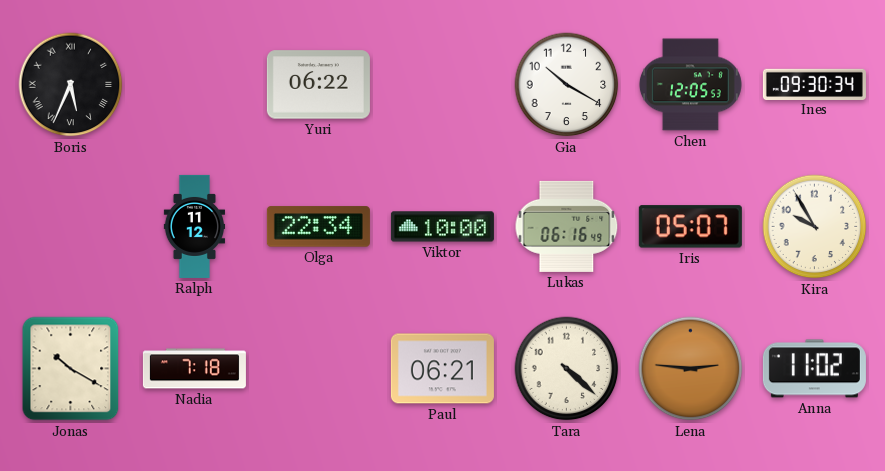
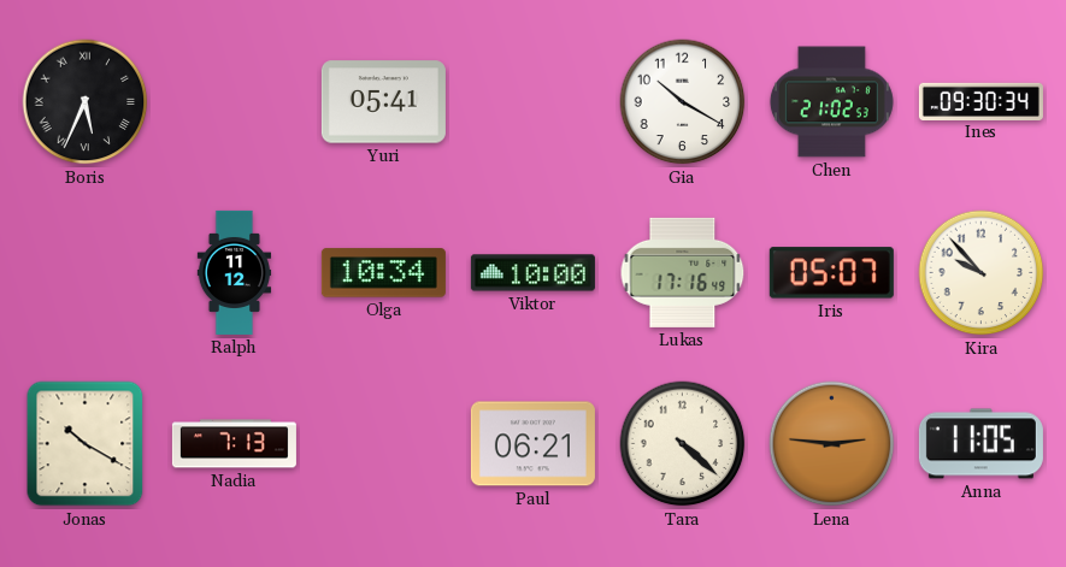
Yuri: 06:22 -> 05:41 (383, 102)
Chen: 12:05 -> 21:02 (831, 102)
Olga: 22:34 -> 10:34 (383, 273)
Lukas: 06:16 -> 17:16 (683, 272)
Kira: 9:55 -> 9:53 (982, 273)
Nadia: 7:18 -> 7:13 (234, 444)
Anna: 11:02 -> 11:05 (980, 444)
